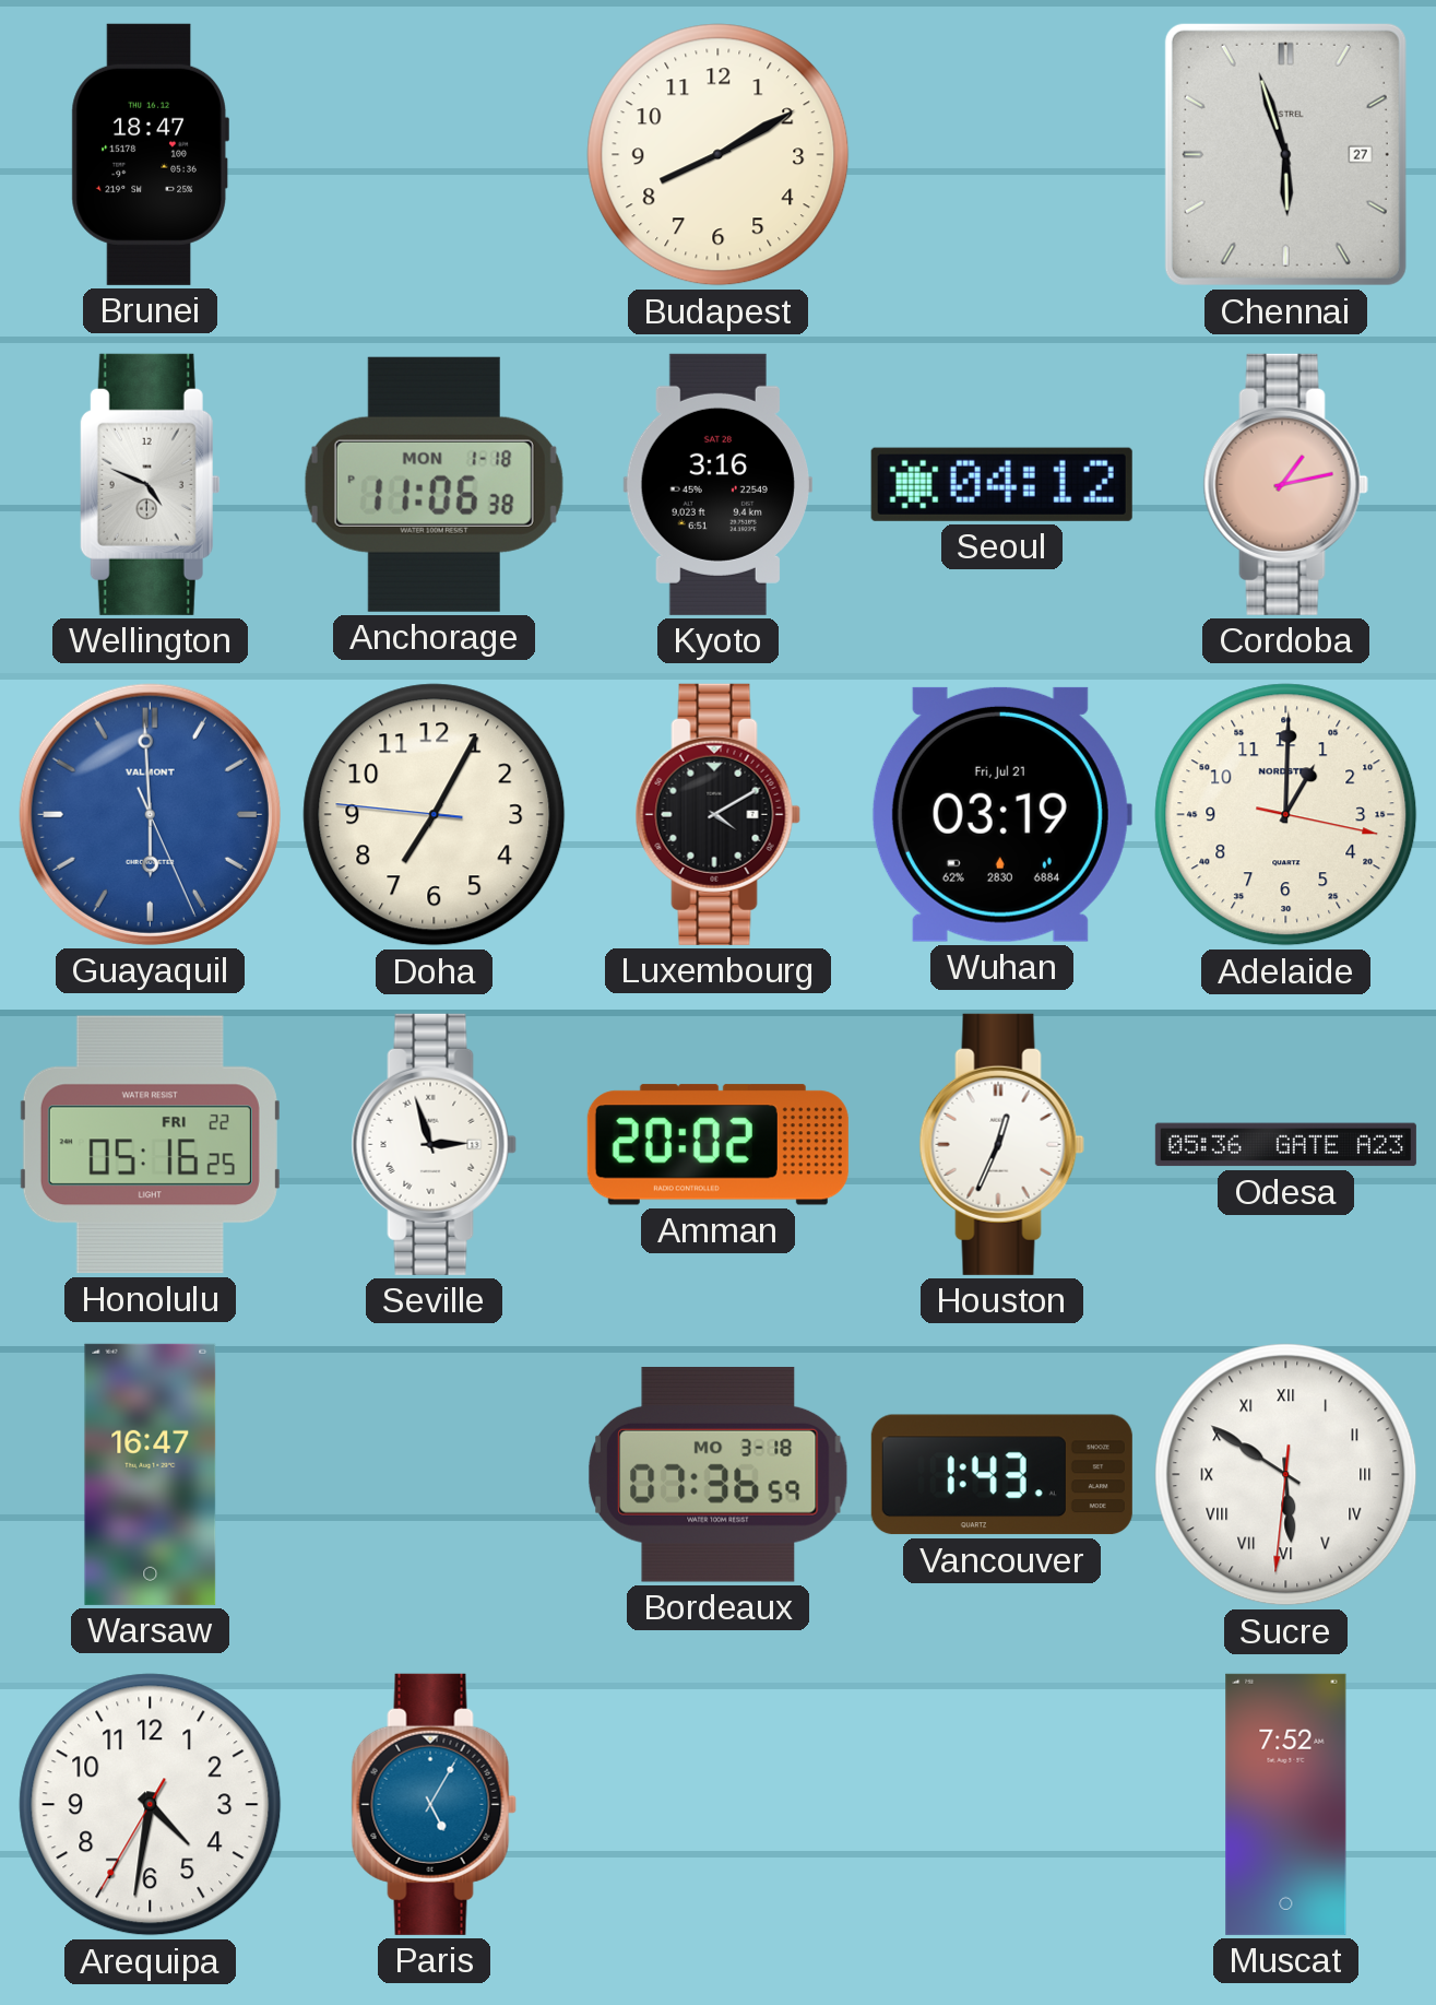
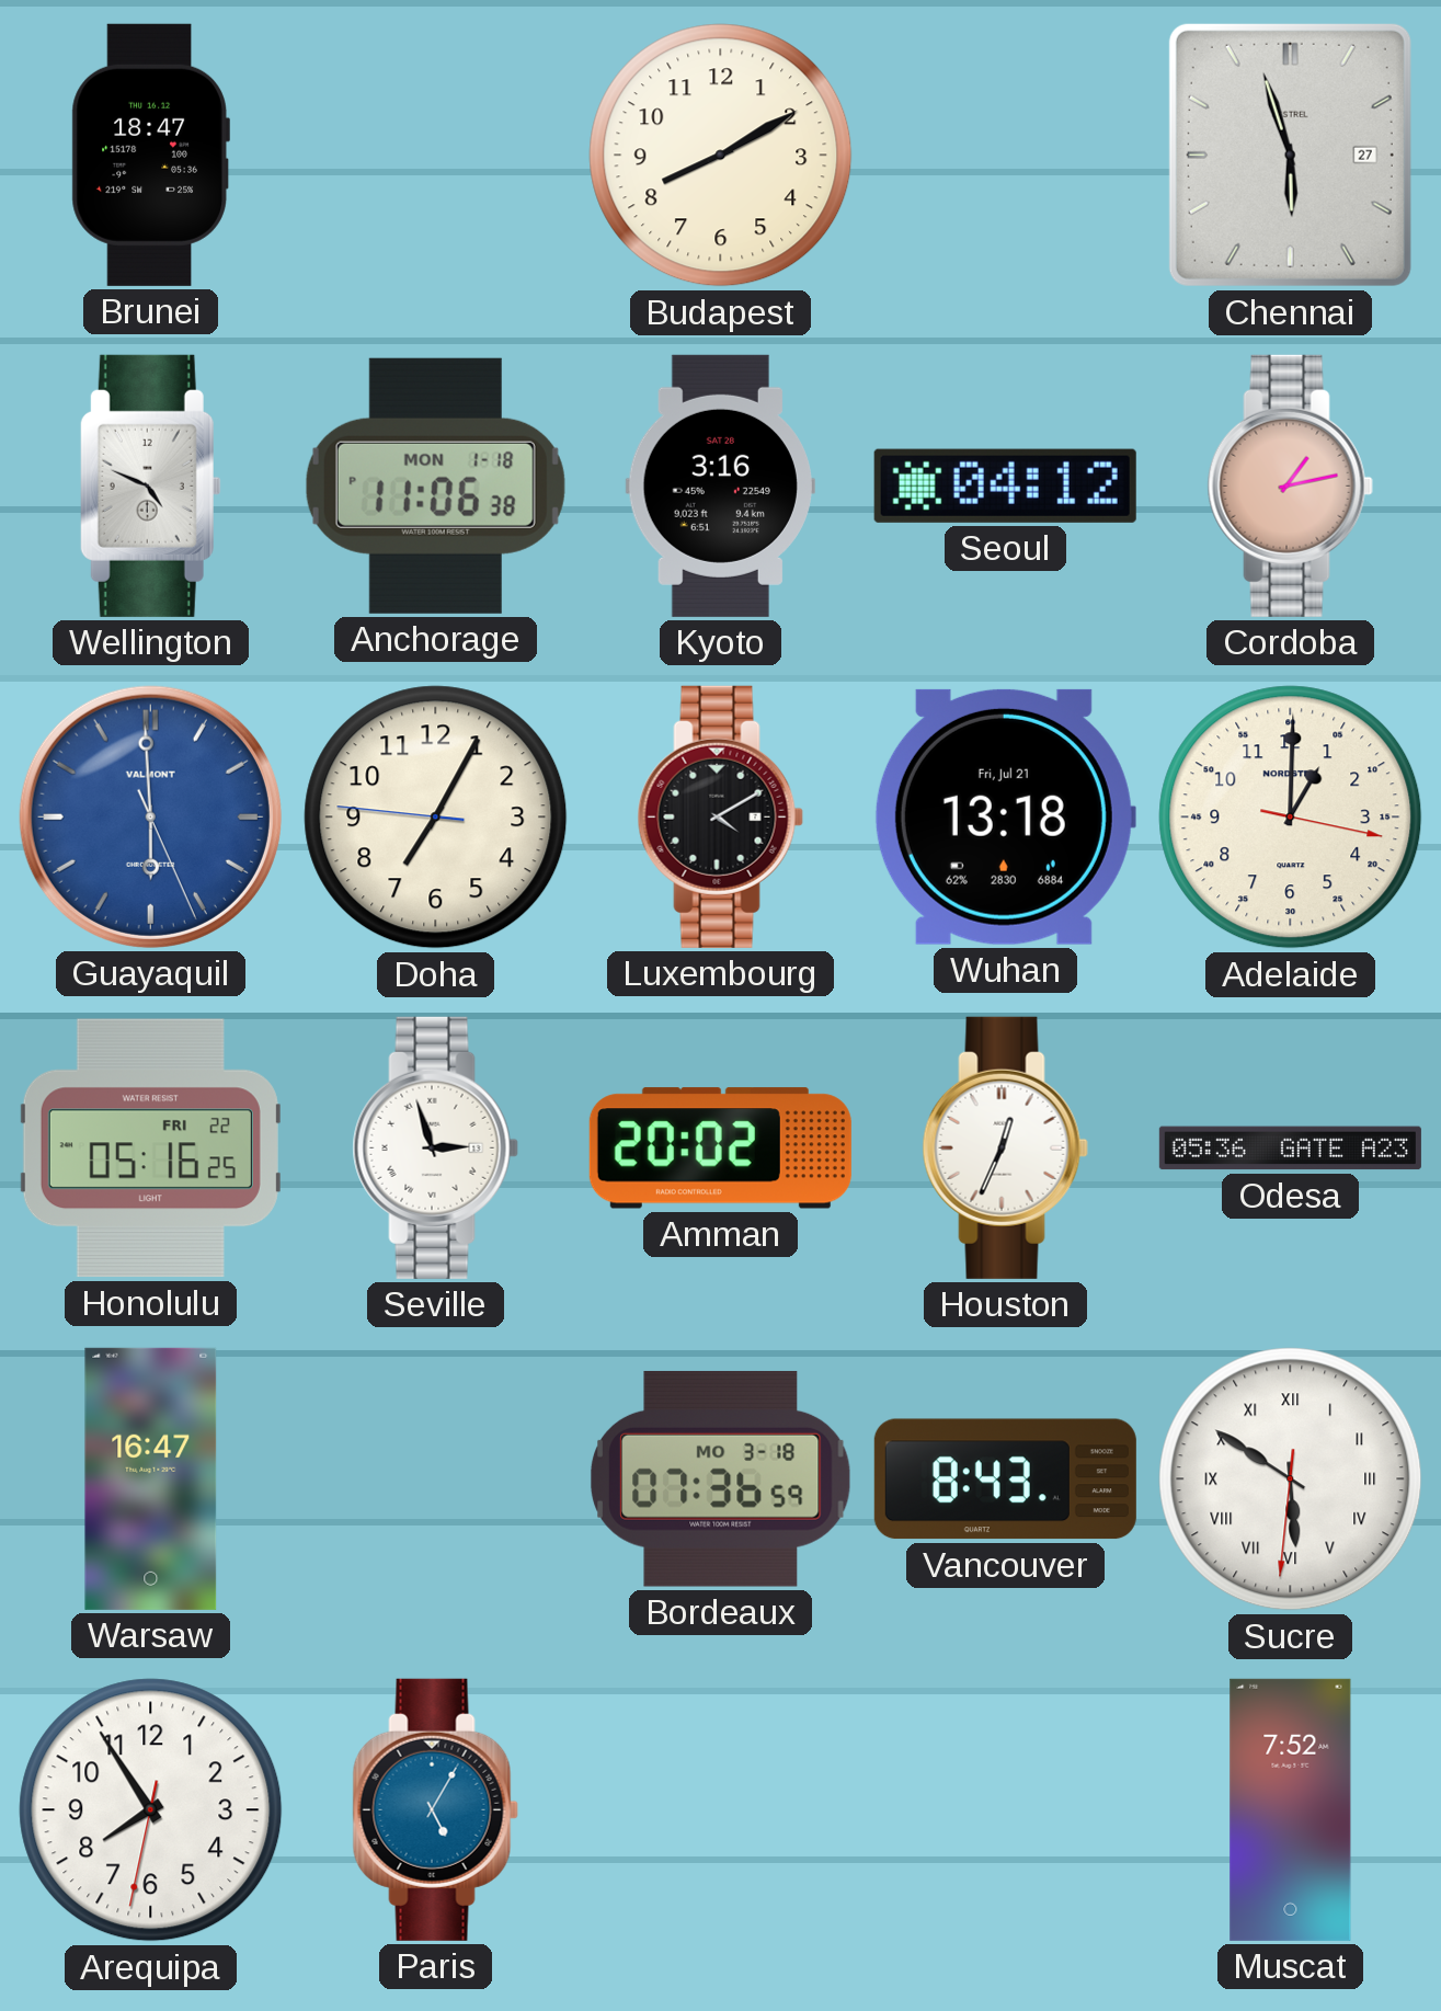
Wuhan: 03:19 -> 13:18 (1005, 816)
Vancouver: 1:43 -> 8:43 (1005, 1479)
Arequipa: 4:31 -> 7:54 (151, 1810)
